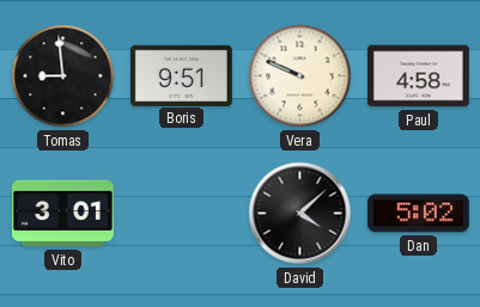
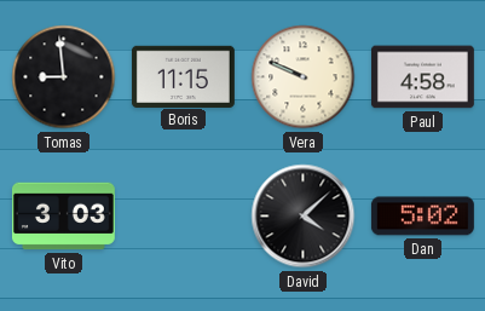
Boris: 9:51 -> 11:15 (183, 76)
Vito: 3:01 -> 3:03 (63, 217)
